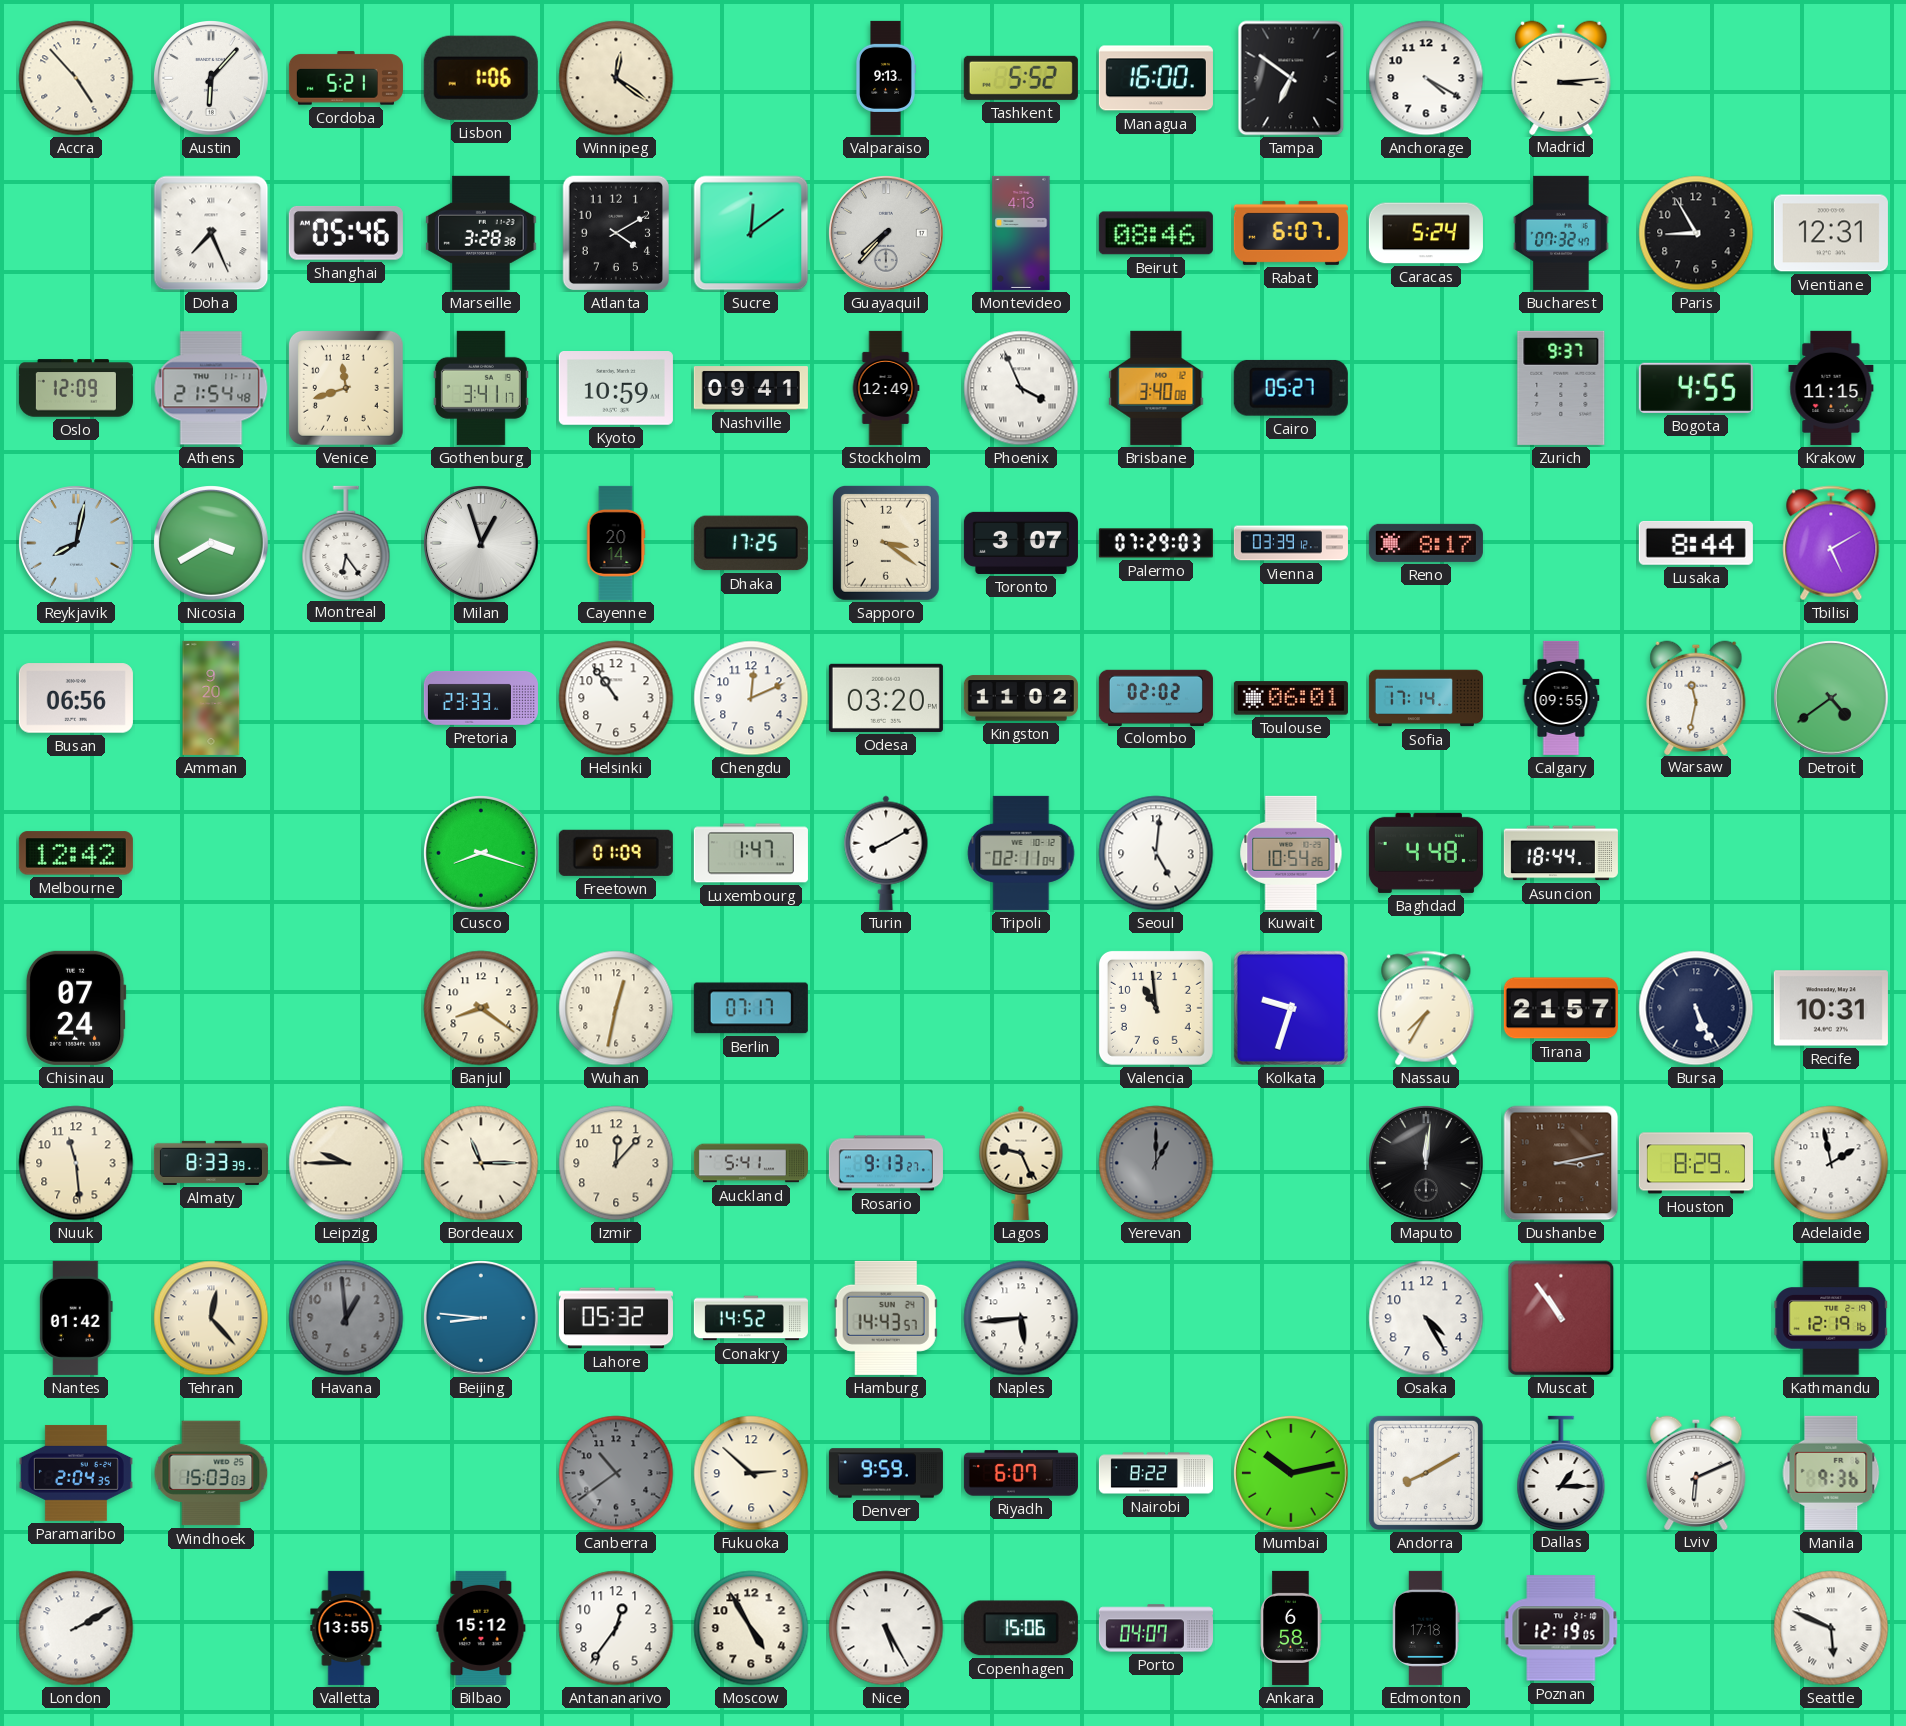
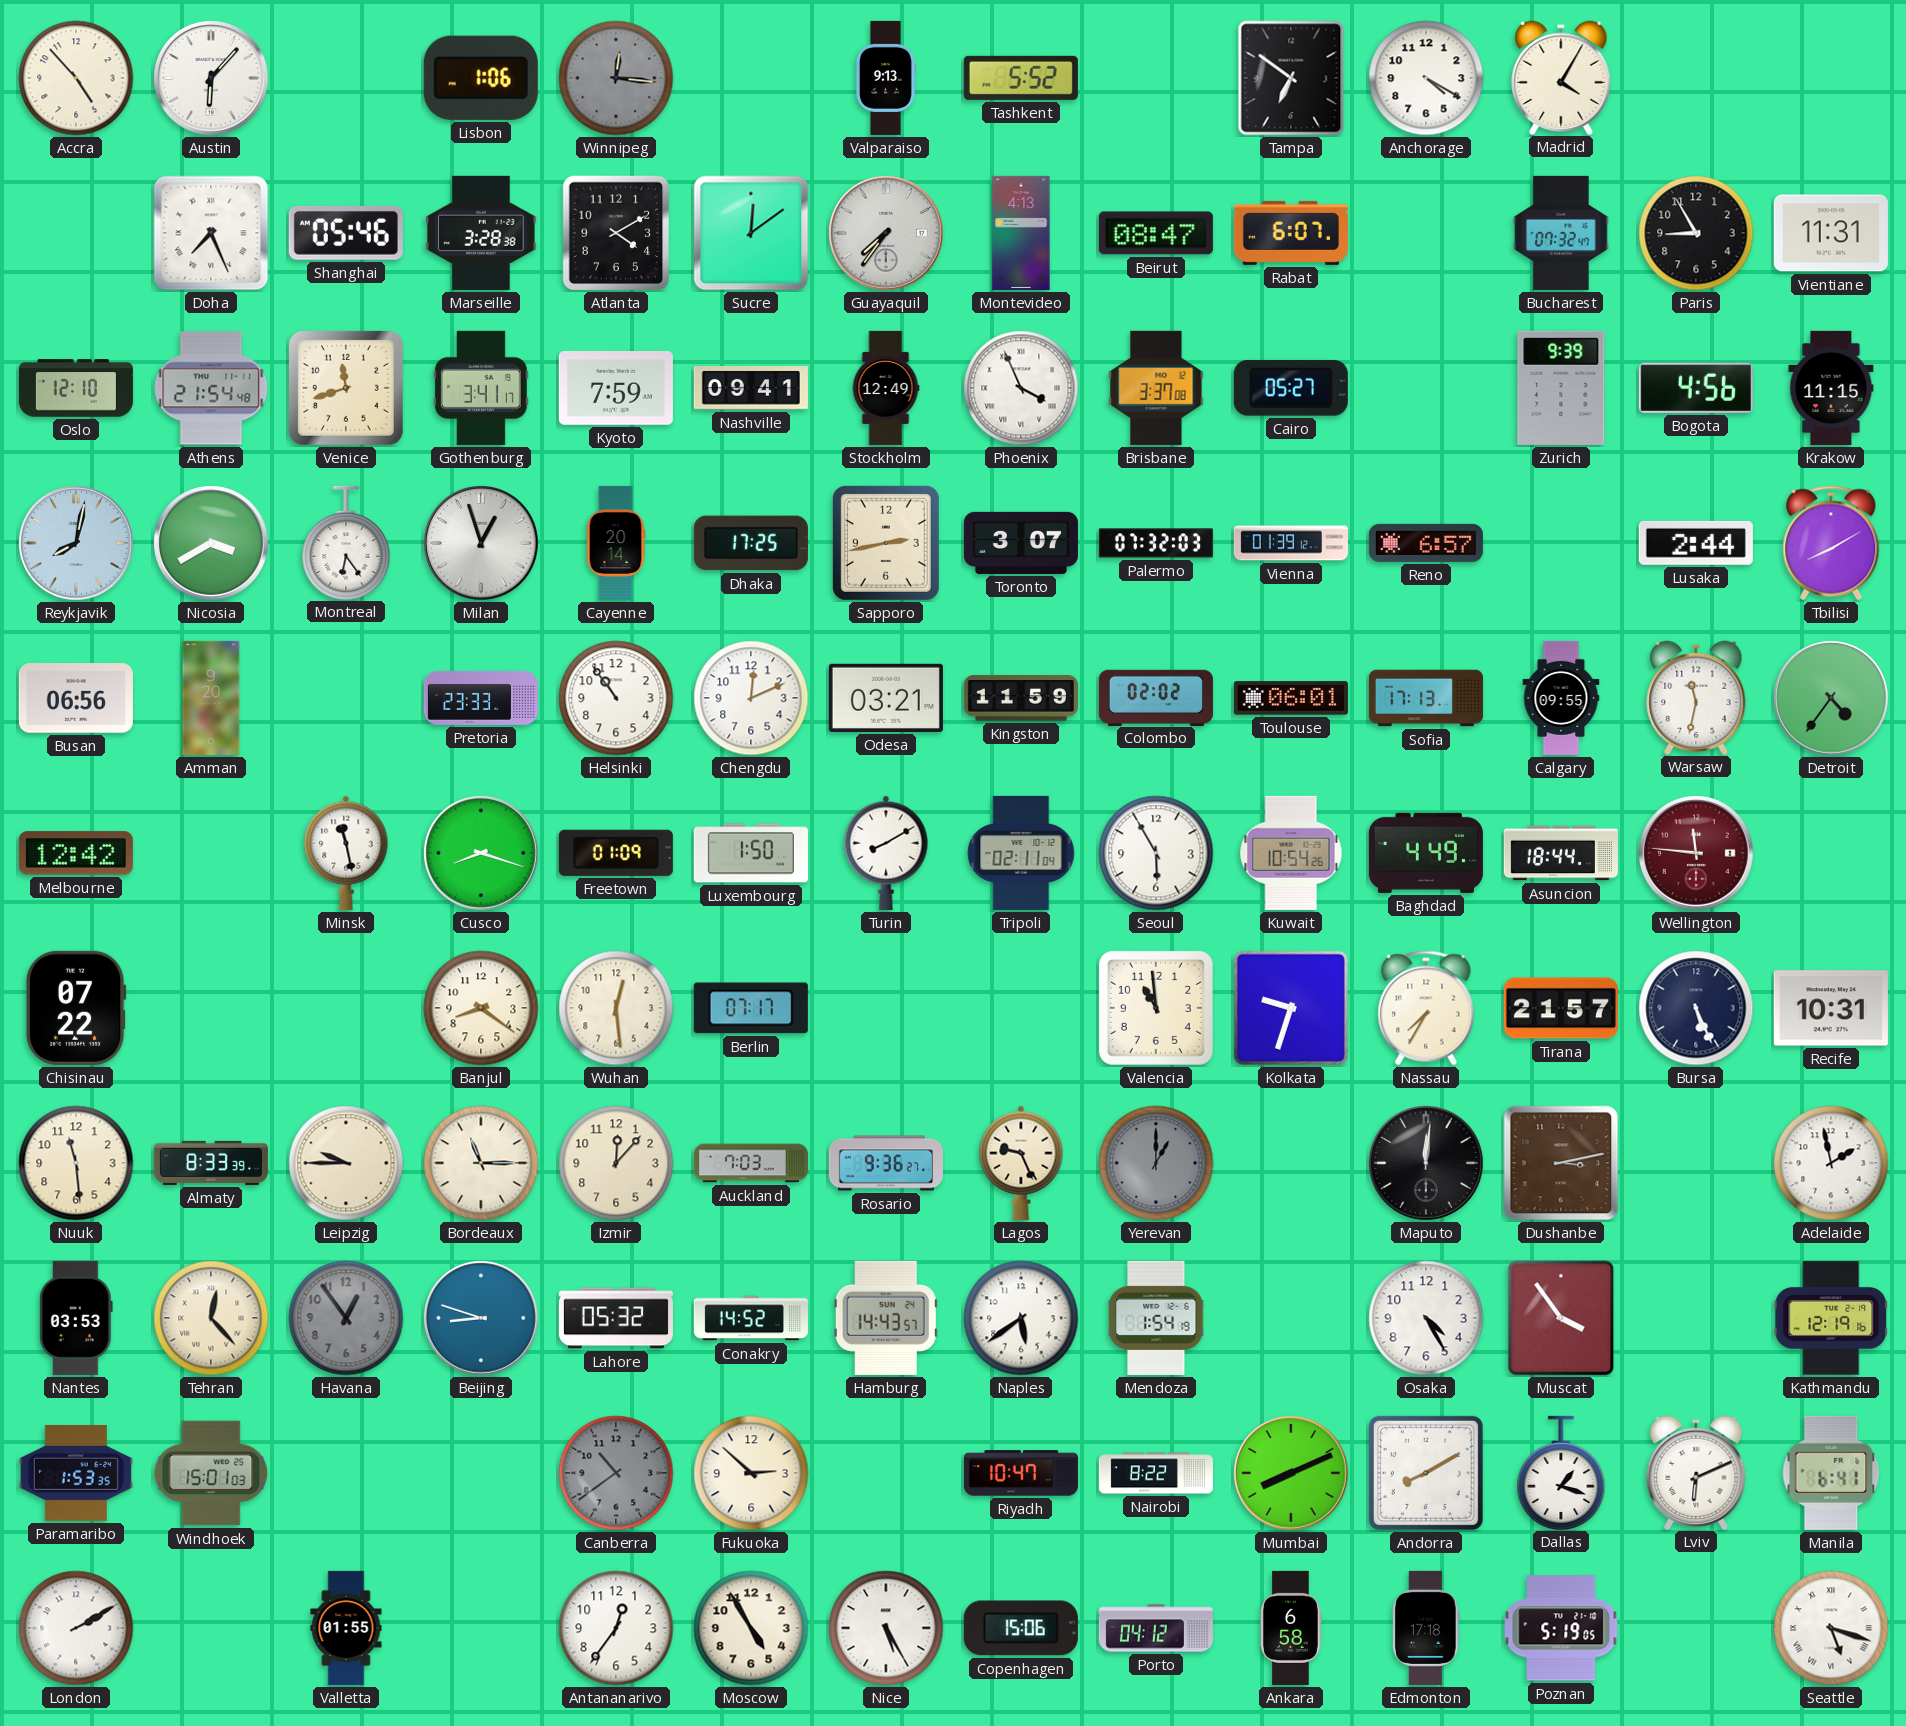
Cordoba: 5:21 -> none (346, 78)
Winnipeg: 12:21 -> 12:16 (616, 78)
Winnipeg dial: cream -> grey (616, 78)
Managua: 16:00 -> none (1156, 78)
Madrid: 3:14 -> 4:05 (1561, 77)
Guayaquil: 7:37 -> 7:36 (887, 234)
Beirut: 08:46 -> 08:47 (1156, 233)
Caracas: 5:24 -> none (1426, 233)
Vientiane: 12:31 -> 11:31 (1831, 233)
Oslo: 12:09 -> 12:10 (76, 388)
Kyoto: 10:59 -> 7:59 (616, 389)
Brisbane: 3:40 -> 3:37 (1156, 388)
Zurich: 9:37 -> 9:39 (1561, 388)
Bogota: 4:55 -> 4:56 (1696, 388)
Sapporo: 3:21 -> 2:43 (886, 543)
Palermo: 07:29 -> 07:32 (1156, 543)
Vienna: 03:39 -> 01:39 (1291, 543)
Reno: 8:17 -> 6:57 (1426, 543)
Lusaka: 8:44 -> 2:44 (1696, 543)
Tbilisi: 5:10 -> 8:10 (1831, 543)
Odesa: 03:20 -> 03:21 (886, 698)
Kingston: 11:02 -> 11:59 (1021, 698)
Sofia: 17:14 -> 17:13 (1426, 698)
Detroit: 4:39 -> 4:36 (1832, 699)
Minsk: none -> 11:28 (346, 853)
Luxembourg: 1:47 -> 1:50 (751, 853)
Seoul: 5:01 -> 5:55 (1156, 853)
Baghdad: 4:48 -> 4:49 (1426, 853)
Wellington: none -> 11:46 (1697, 854)
Chisinau: 07:24 -> 07:22 (76, 1008)
Wuhan: 12:32 -> 12:29 (616, 1008)
Auckland: 5:41 -> 7:03 (751, 1163)
Rosario: 9:13 -> 9:36 (886, 1163)
Houston: 8:29 -> none (1696, 1163)
Nantes: 01:42 -> 03:53 (76, 1318)
Havana: 12:59 -> 12:54 (346, 1318)
Beijing: 8:46 -> 8:48 (482, 1319)
Naples: 5:44 -> 5:39 (1021, 1318)
Mendoza: none -> 1:54 (1156, 1318)
Muscat: 10:54 -> 3:54 (1561, 1318)
Paramaribo: 2:04 -> 1:53 (76, 1473)
Windhoek: 15:03 -> 15:01 (211, 1473)
Denver: 9:59 -> none (886, 1473)
Riyadh: 6:07 -> 10:47 (1021, 1473)
Mumbai: 10:13 -> 8:11 (1292, 1474)
Dallas: 1:15 -> 1:18 (1561, 1472)
Manila: 9:36 -> 6:41 (1831, 1473)
Valletta: 13:55 -> 01:55 (346, 1628)
Bilbao: 15:12 -> none (481, 1628)
Porto: 04:07 -> 04:12 (1156, 1628)
Poznan: 12:19 -> 5:19 (1561, 1628)
Seattle: 5:49 -> 5:18 (1831, 1628)
